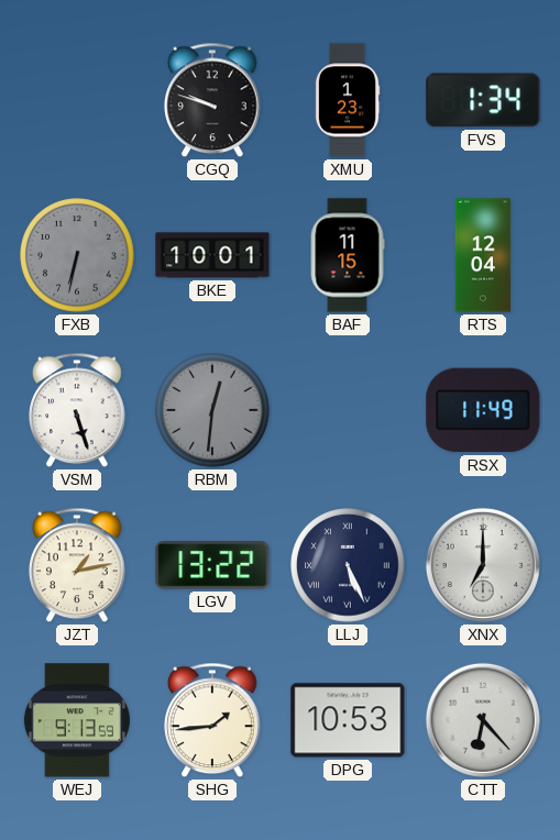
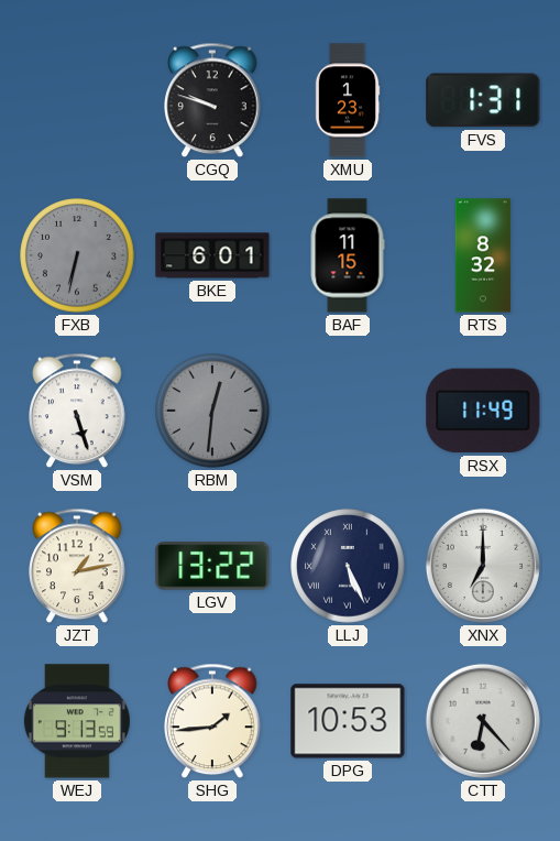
FVS: 1:34 -> 1:31 (483, 100)
BKE: 10:01 -> 6:01 (212, 255)
RTS: 12:04 -> 8:32 (483, 255)
